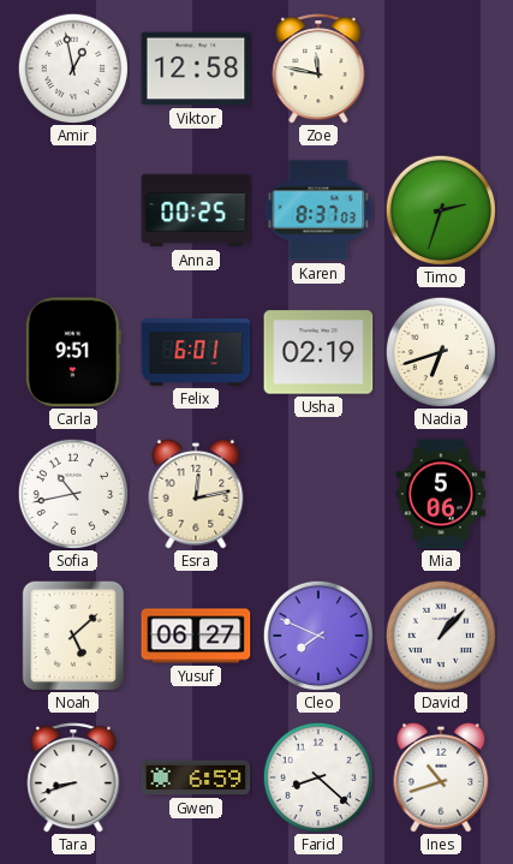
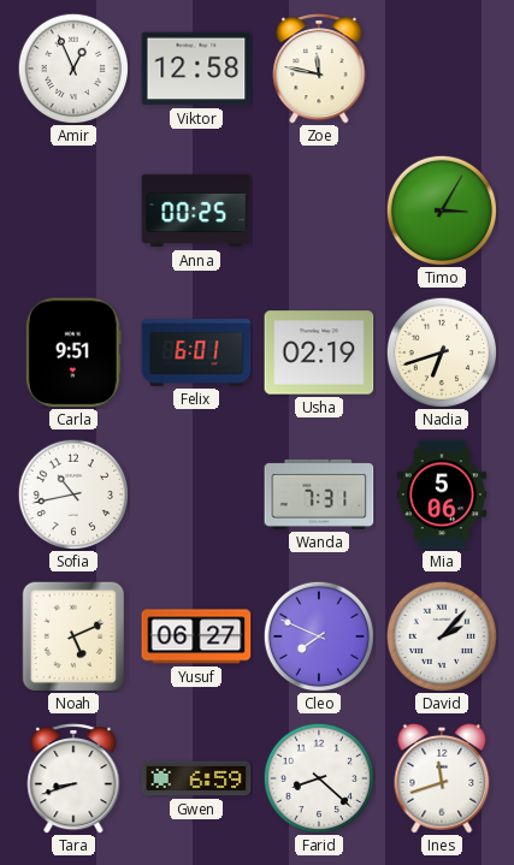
Amir: 12:58 -> 12:56 (72, 67)
Karen: 8:37 -> none (318, 210)
Timo: 2:33 -> 3:05 (441, 209)
Esra: 12:13 -> none (196, 494)
Wanda: none -> 7:31 (319, 494)
Noah: 5:08 -> 5:11 (73, 636)
David: 1:07 -> 2:07 (441, 635)
Ines: 10:42 -> 11:42 (442, 778)
